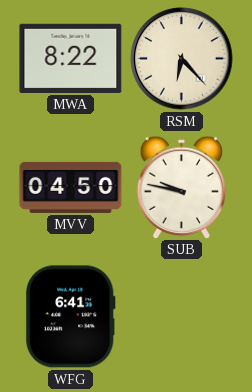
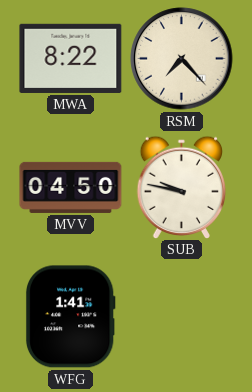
RSM: 6:23 -> 7:23 (182, 59)
WFG: 6:41 -> 1:41 (70, 317)
